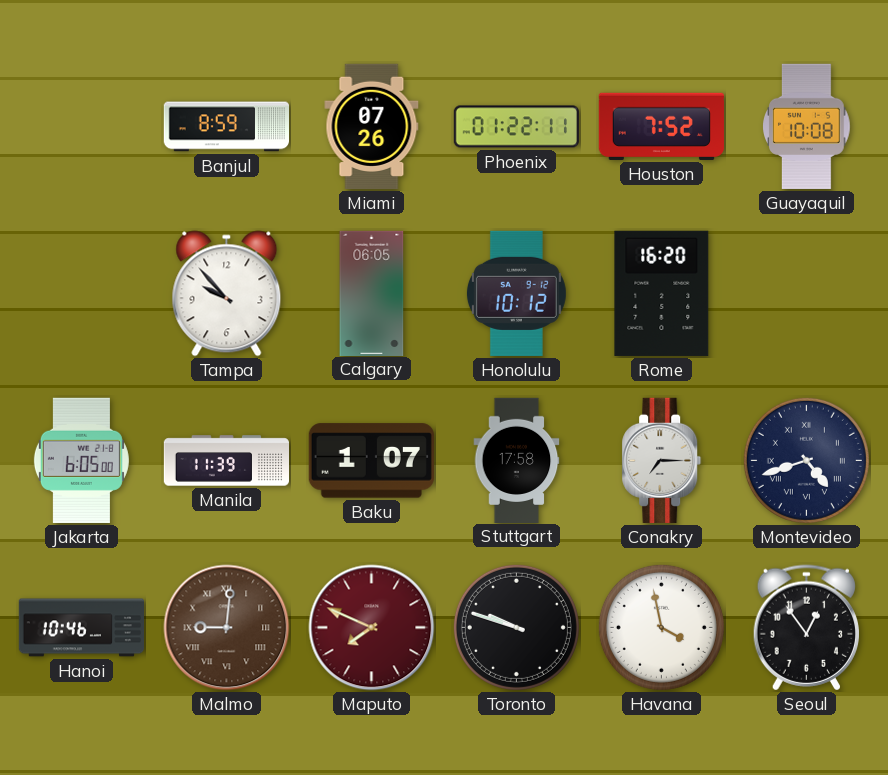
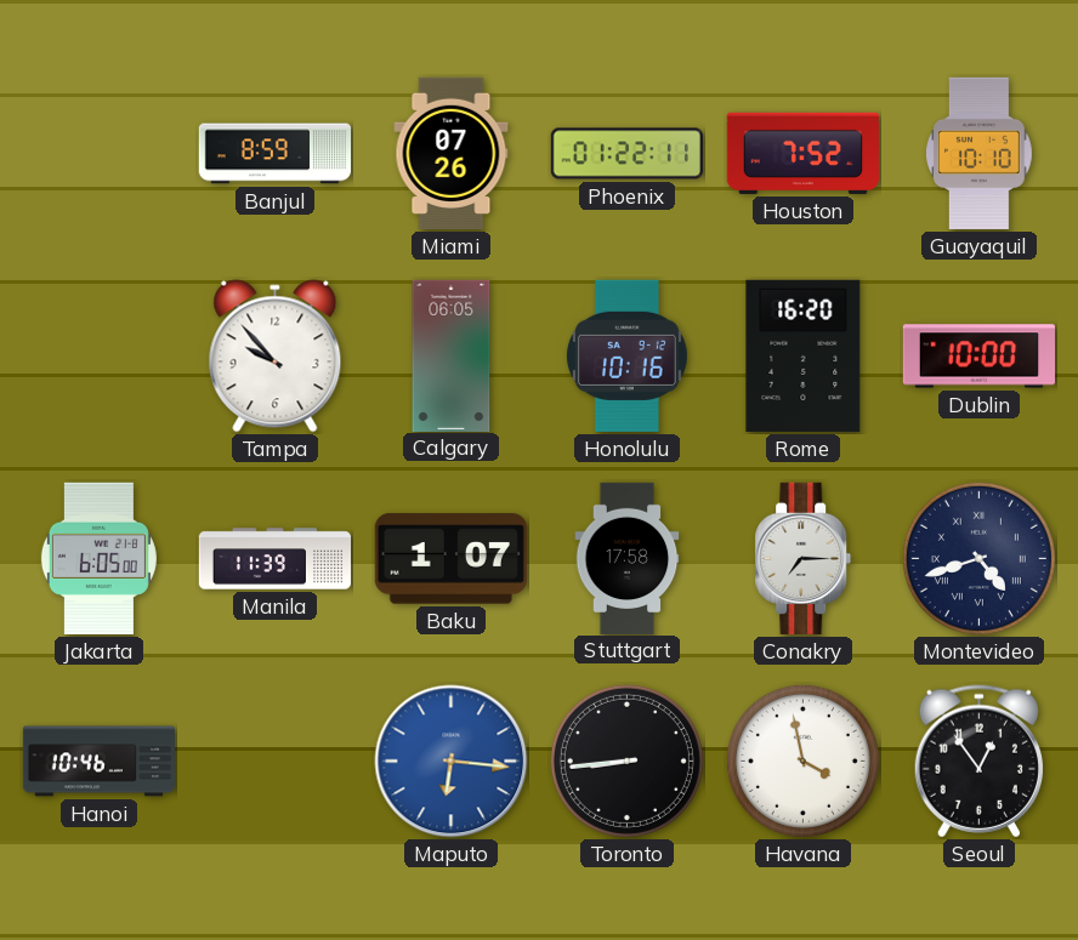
Guayaquil: 10:08 -> 10:10 (980, 153)
Honolulu: 10:12 -> 10:16 (626, 355)
Dublin: none -> 10:00 (978, 357)
Malmo: 9:01 -> none (227, 628)
Maputo: 7:49 -> 6:16 (452, 762)
Maputo dial: burgundy -> blue (452, 762)
Toronto: 9:48 -> 8:44 (626, 760)
